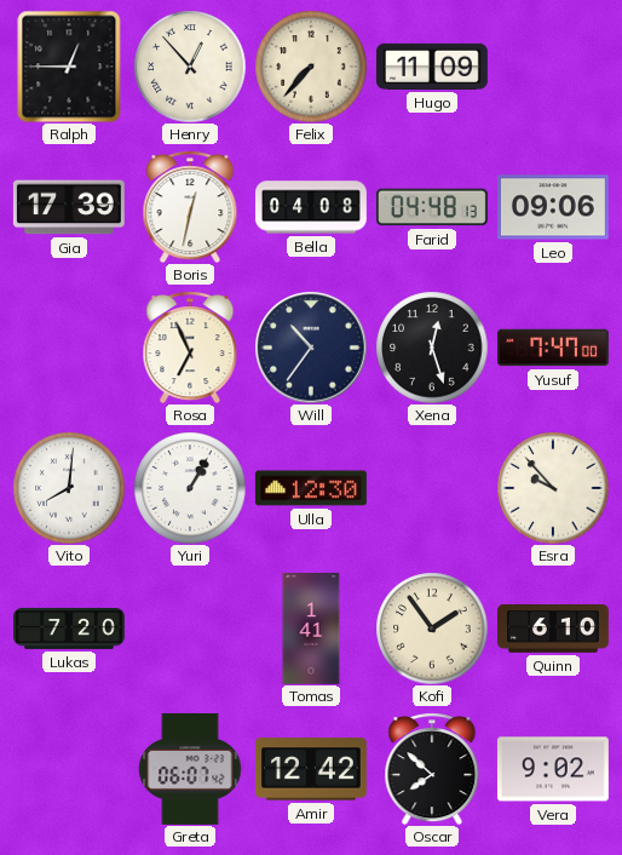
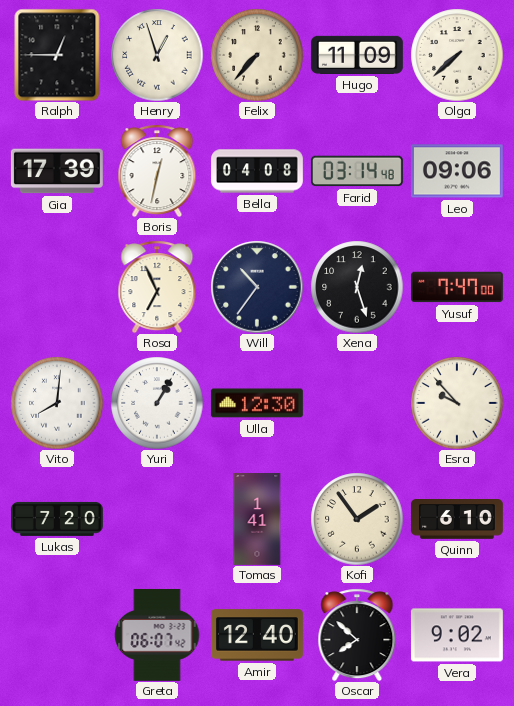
Henry: 12:53 -> 12:57 (157, 55)
Olga: none -> 7:38 (457, 55)
Farid: 04:48 -> 03:14 (357, 171)
Amir: 12:42 -> 12:40 (257, 635)
